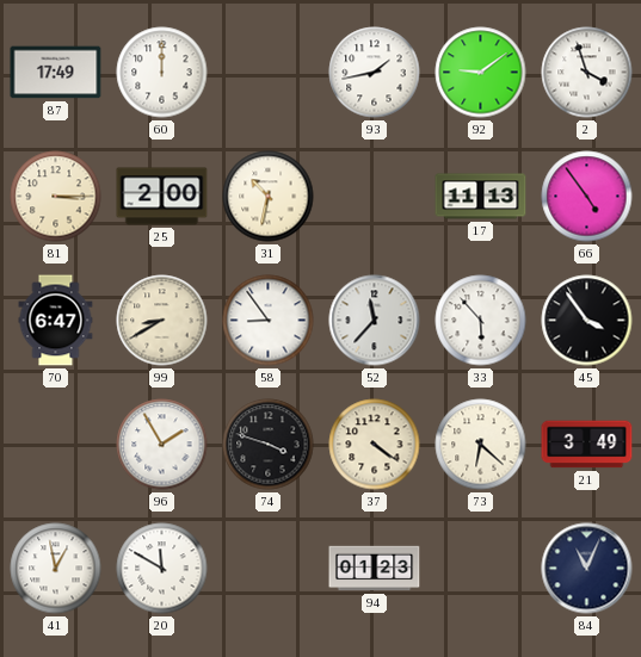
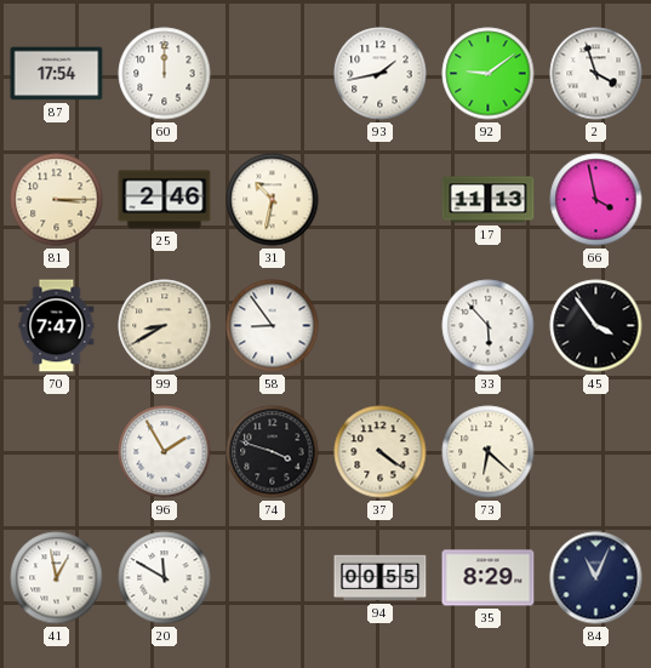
87: 17:49 -> 17:54 (57, 74)
25: 2:00 -> 2:46 (165, 200)
66: 4:54 -> 3:58 (596, 200)
70: 6:47 -> 7:47 (57, 326)
52: 11:37 -> none (375, 321)
21: 3:49 -> none (587, 445)
94: 01:23 -> 00:55 (381, 578)
35: none -> 8:29 (489, 578)
